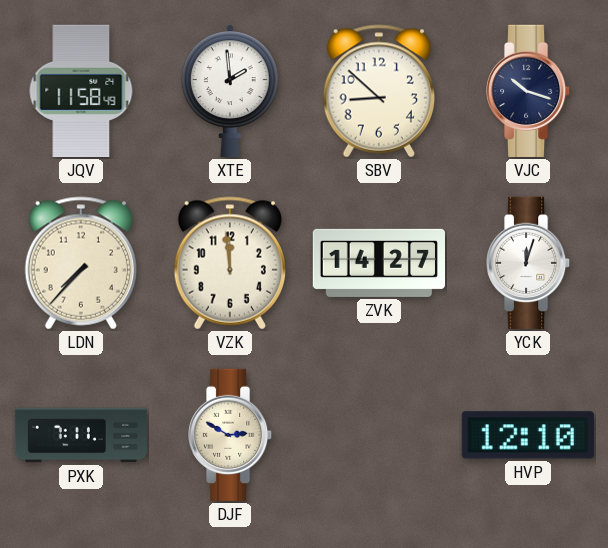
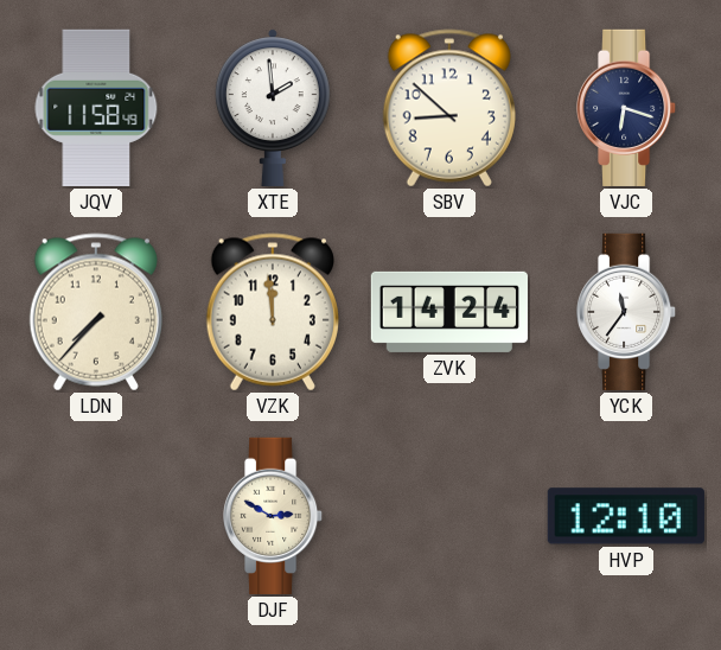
VJC: 10:18 -> 6:18 (627, 108)
ZVK: 14:27 -> 14:24 (448, 312)
YCK: 12:03 -> 11:36 (627, 312)
PXK: 7:11 -> none (81, 435)
